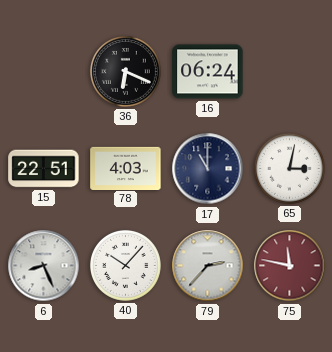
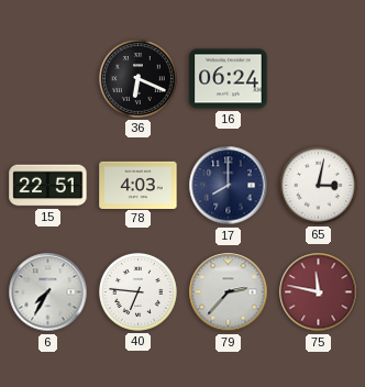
17: 11:00 -> 8:00 (229, 186)
6: 8:26 -> 7:35 (48, 292)
40: 10:07 -> 6:46 (137, 291)
